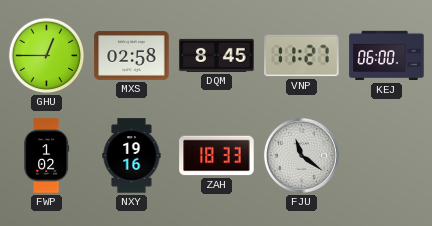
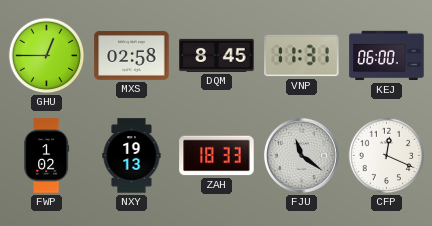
VNP: 11:27 -> 11:31 (302, 56)
NXY: 19:16 -> 19:13 (132, 156)
CFP: none -> 12:19 (387, 156)
